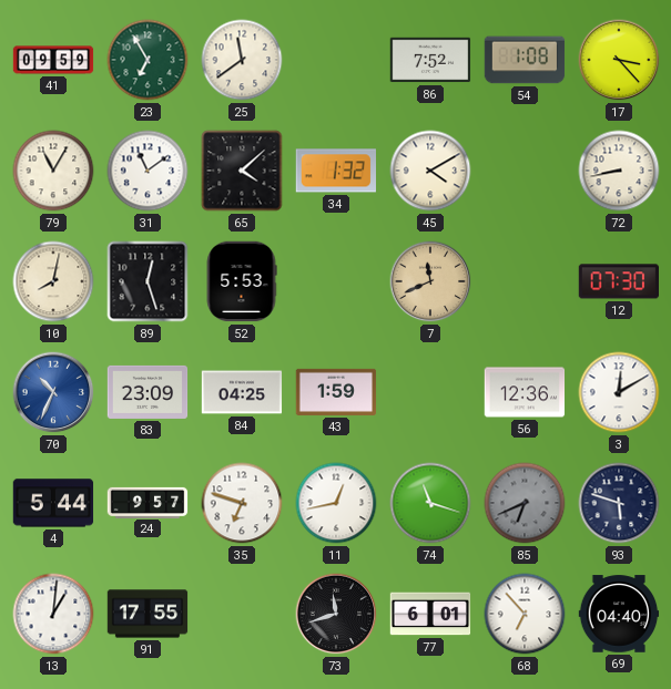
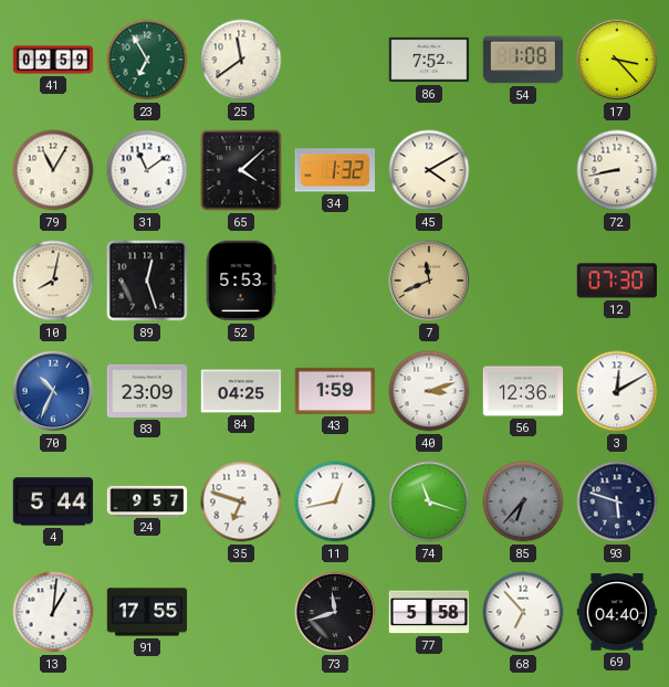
40: none -> 3:12 (429, 391)
85: 6:41 -> 6:37 (523, 501)
77: 6:01 -> 5:58 (429, 612)
